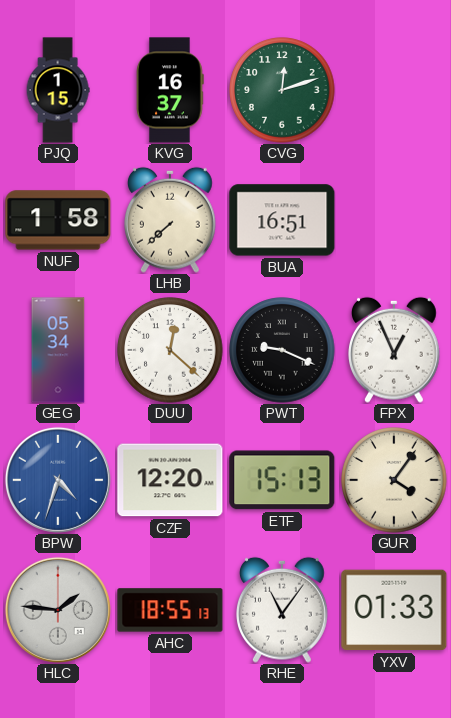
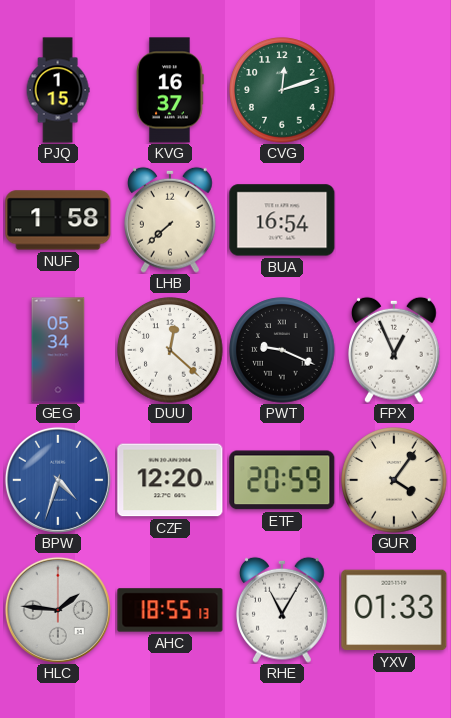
BUA: 16:51 -> 16:54 (282, 220)
ETF: 15:13 -> 20:59 (282, 480)
RHE: 11:06 -> 11:05 (283, 610)
